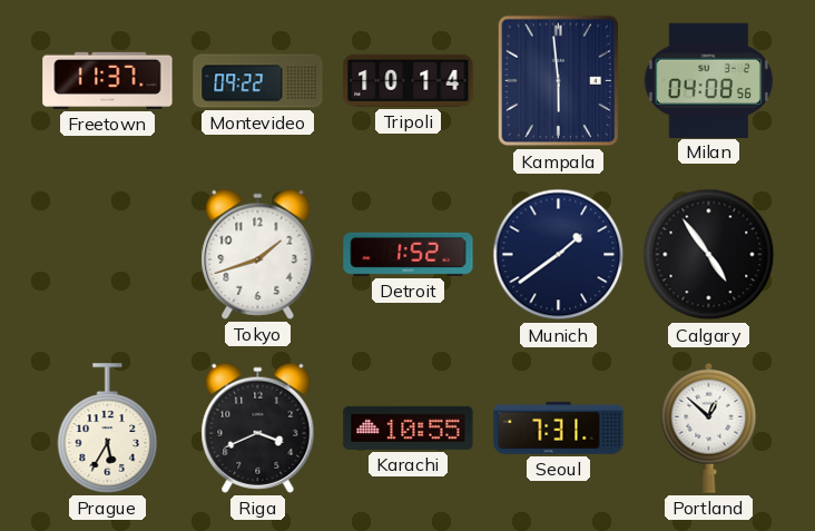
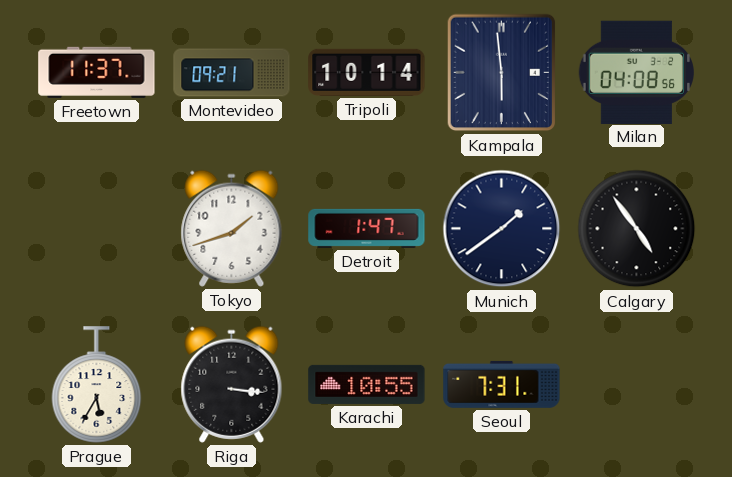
Montevideo: 09:22 -> 09:21 (232, 73)
Detroit: 1:52 -> 1:47 (367, 228)
Riga: 3:41 -> 3:16 (232, 384)
Portland: 12:52 -> none (709, 427)
